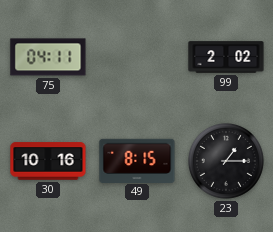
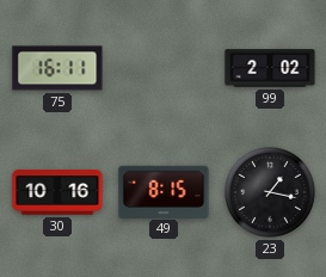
75: 04:11 -> 16:11 (57, 68)
23: 1:15 -> 1:17 (270, 192)
